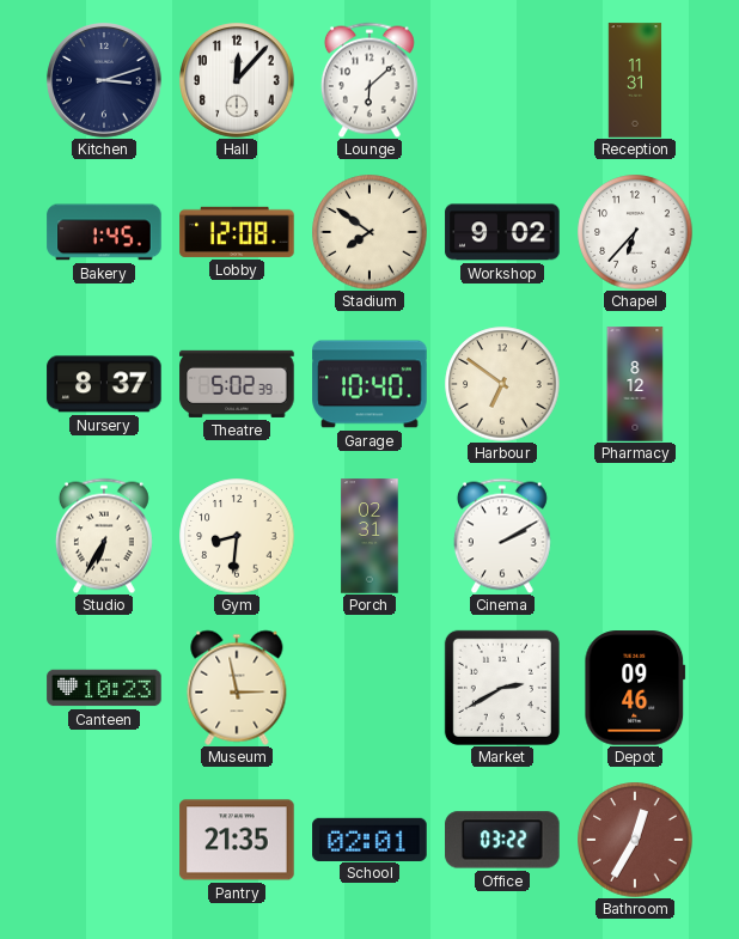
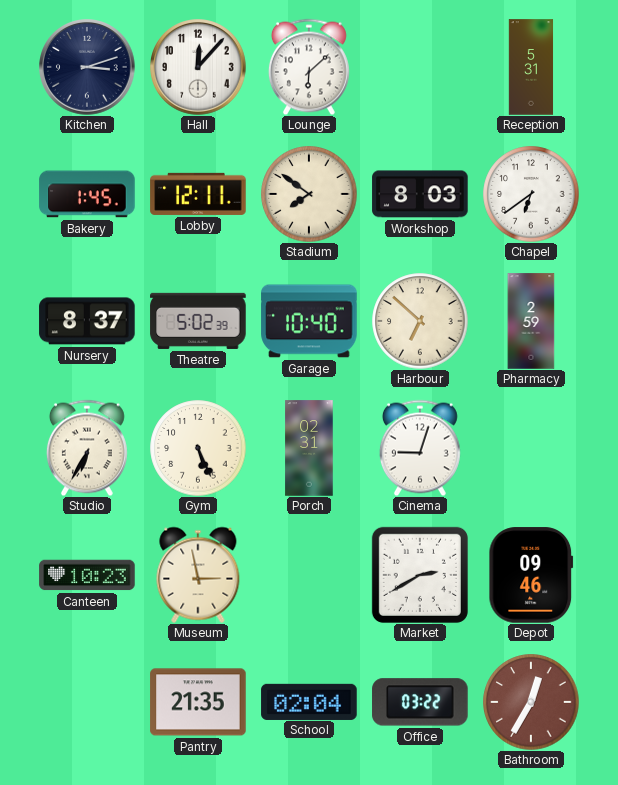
Reception: 11:31 -> 5:31 (531, 67)
Lobby: 12:08 -> 12:11 (198, 194)
Workshop: 9:02 -> 8:03 (420, 194)
Chapel: 6:37 -> 6:39 (531, 194)
Harbour: 6:51 -> 6:52 (420, 321)
Pharmacy: 8:12 -> 2:59 (531, 321)
Gym: 8:31 -> 5:26 (198, 448)
Cinema: 2:10 -> 9:03 (420, 448)
School: 02:01 -> 02:04 (309, 701)
